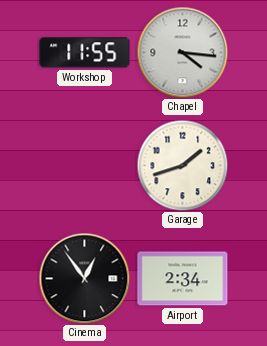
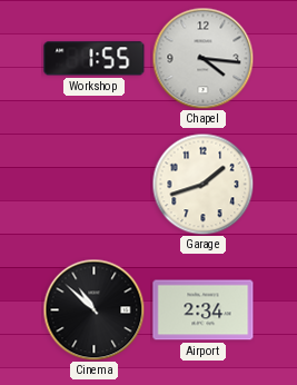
Workshop: 11:55 -> 1:55 (95, 59)
Cinema: 12:54 -> 10:52 (93, 309)
